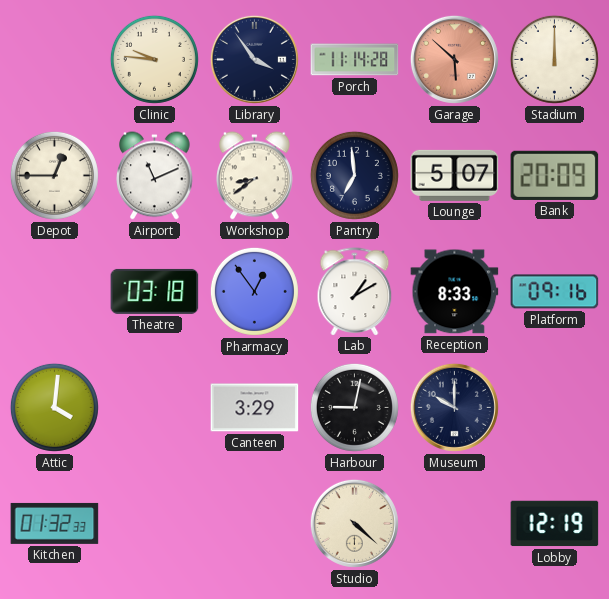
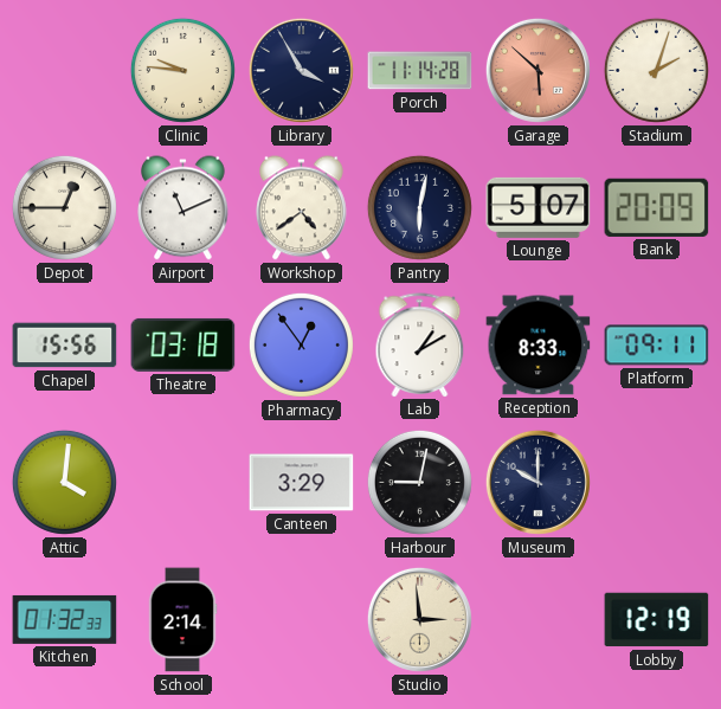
Library: 3:54 -> 3:55 (301, 70)
Stadium: 12:00 -> 2:03 (656, 70)
Workshop: 8:39 -> 4:39 (302, 208)
Pantry: 6:59 -> 6:02 (419, 207)
Chapel: none -> 15:56 (65, 346)
Platform: 09:16 -> 09:11 (657, 346)
School: none -> 2:14 (182, 620)
Studio: 4:22 -> 2:59 (419, 619)
